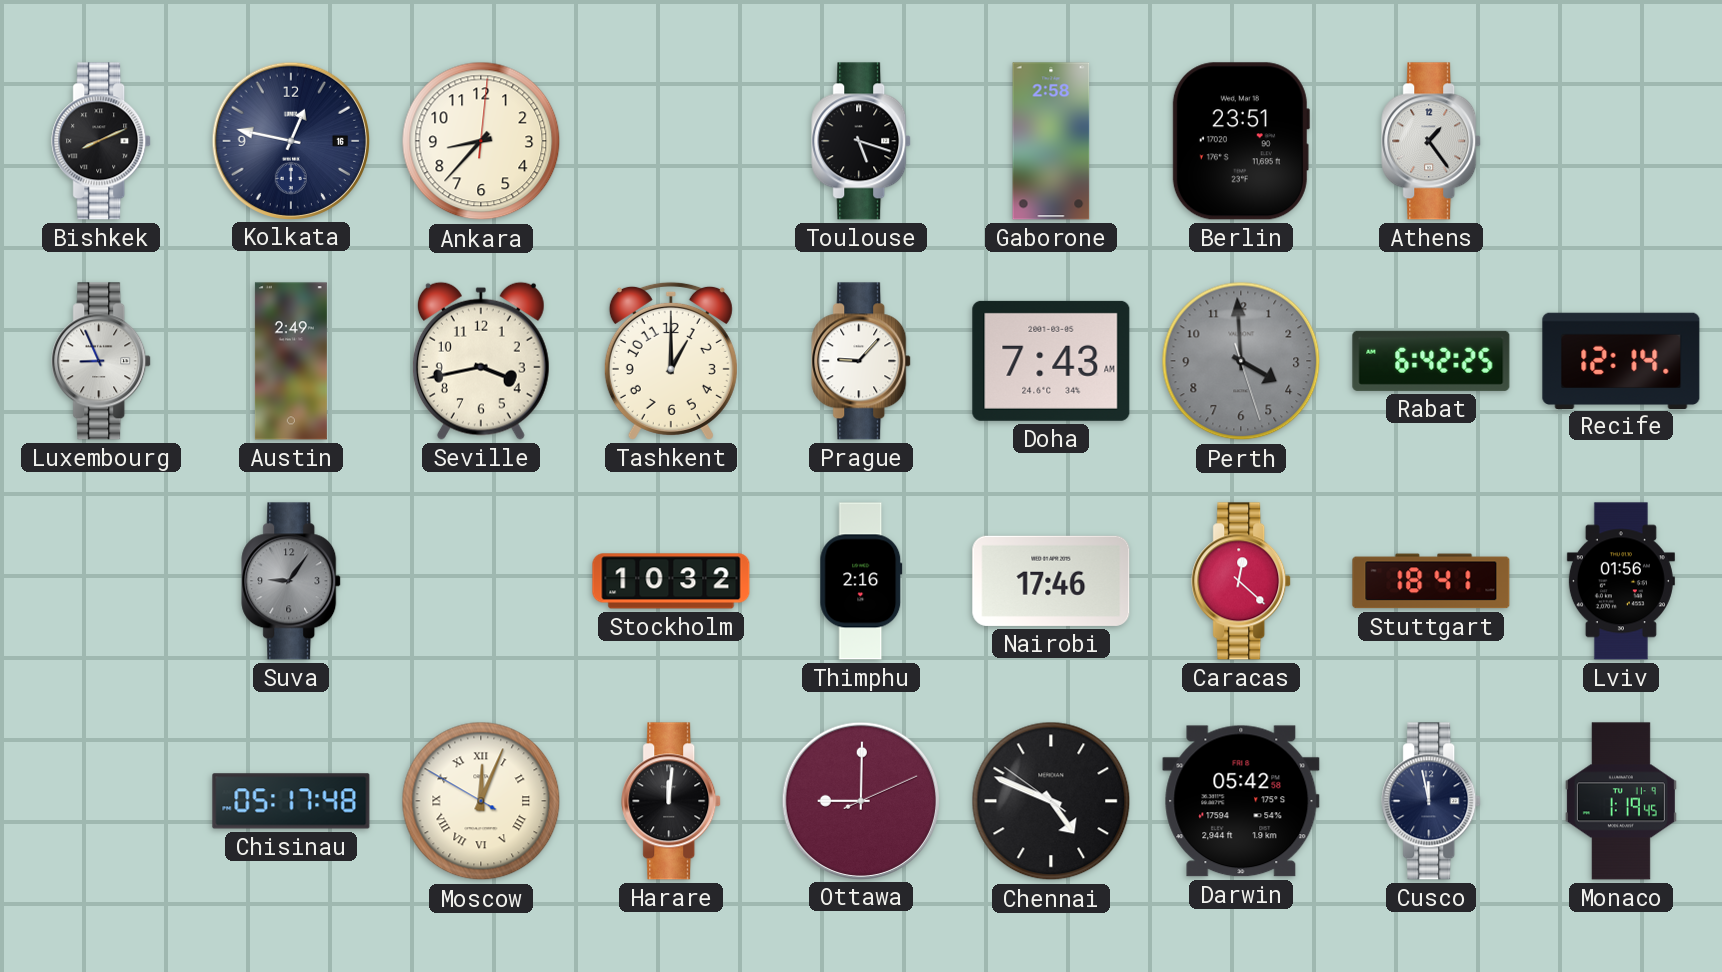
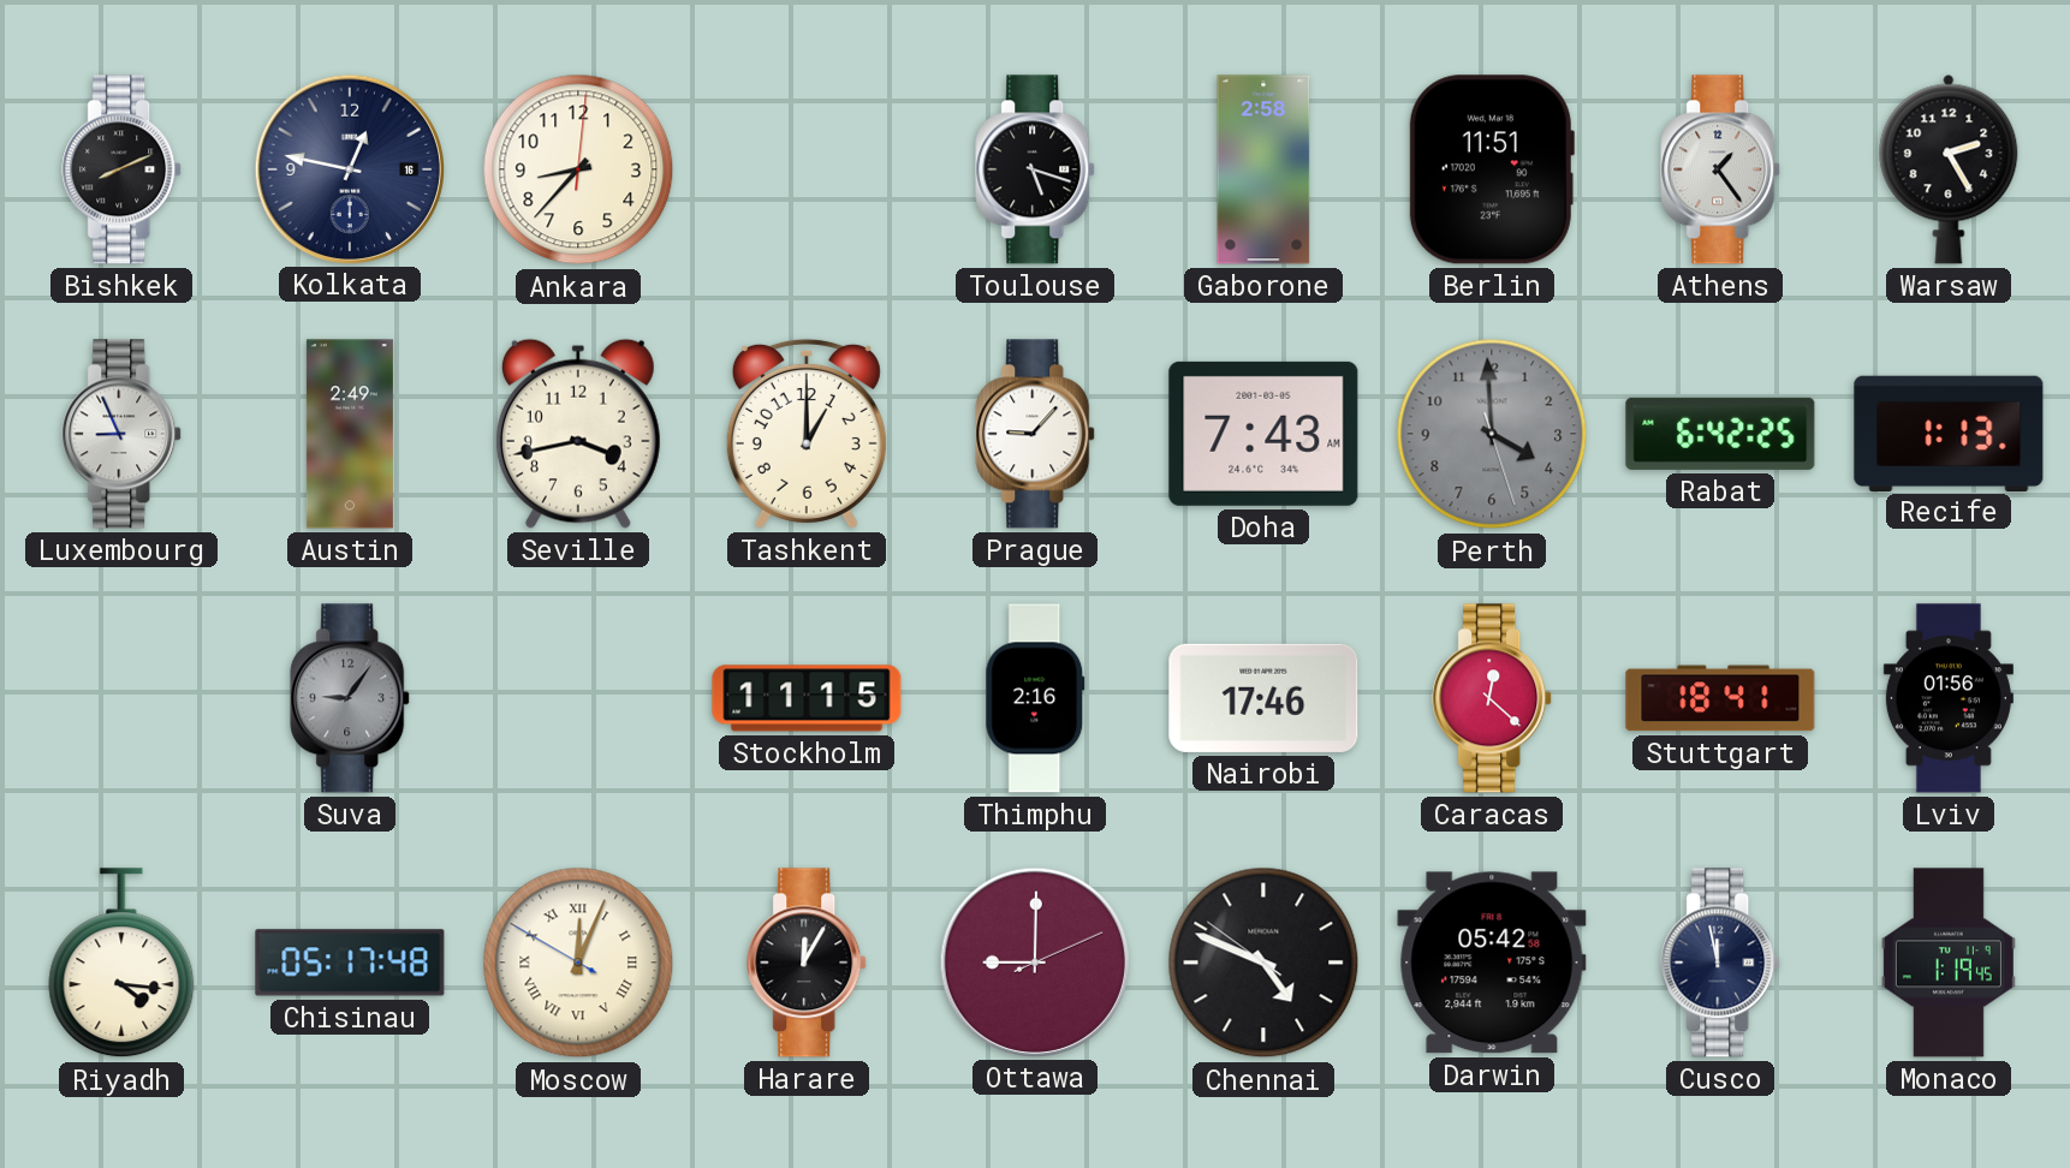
Berlin: 23:51 -> 11:51 (1492, 169)
Warsaw: none -> 2:25 (1949, 169)
Recife: 12:14 -> 1:13 (1949, 433)
Stockholm: 10:32 -> 11:15 (807, 698)
Riyadh: none -> 4:16 (121, 964)
Harare: 12:01 -> 12:05 (808, 963)
